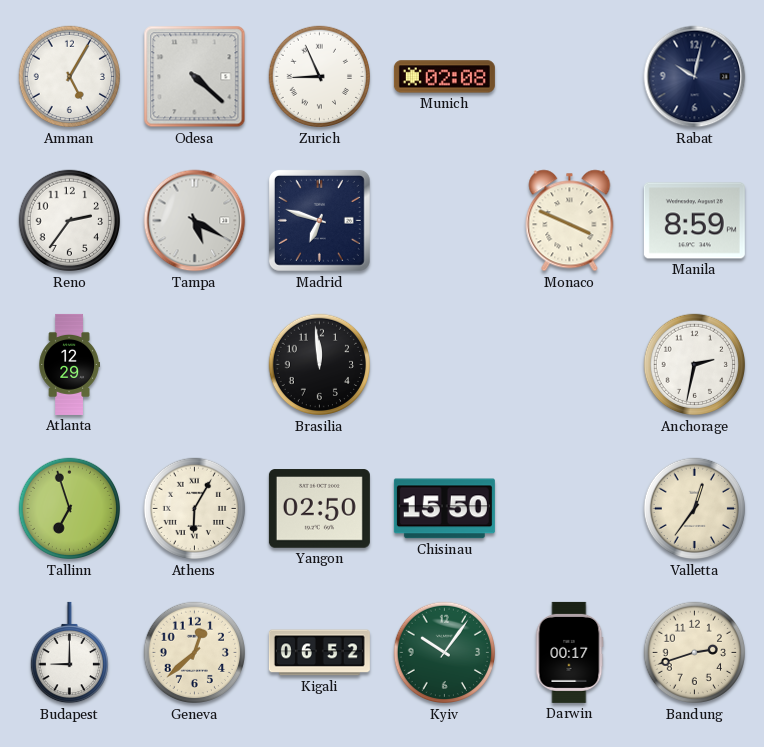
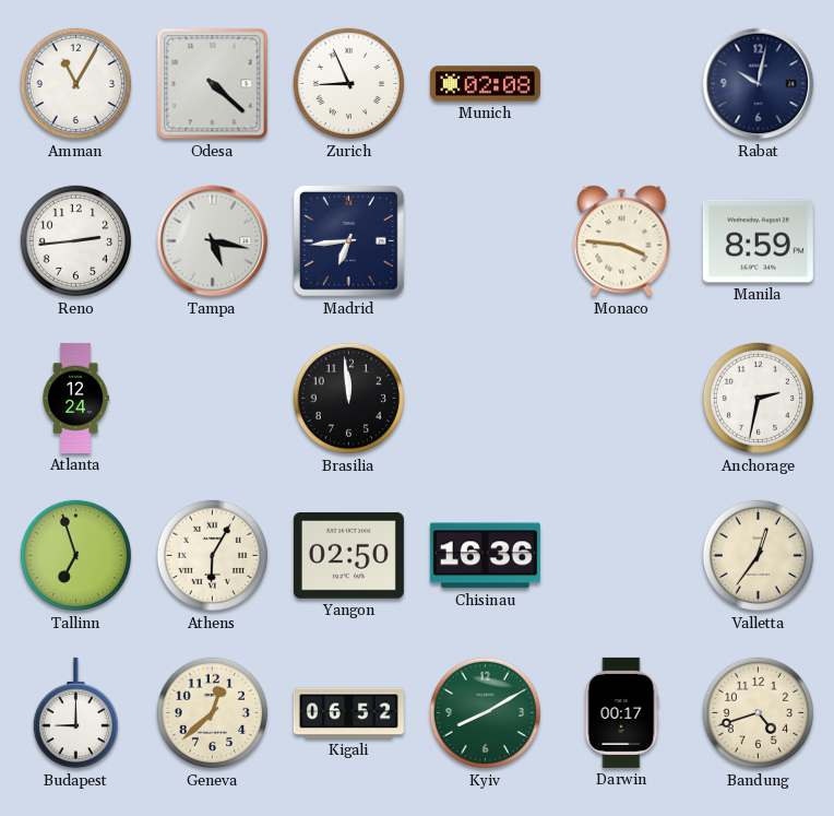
Amman: 5:05 -> 11:05 (76, 84)
Reno: 2:36 -> 2:44 (76, 241)
Tampa: 5:20 -> 5:17 (213, 241)
Madrid: 6:48 -> 6:44 (348, 240)
Monaco: 3:49 -> 3:46 (622, 241)
Atlanta: 12:29 -> 12:24 (75, 398)
Chisinau: 15:50 -> 16:36 (485, 556)
Kyiv: 10:06 -> 8:10 (486, 713)
Bandung: 2:42 -> 4:42 (759, 713)
